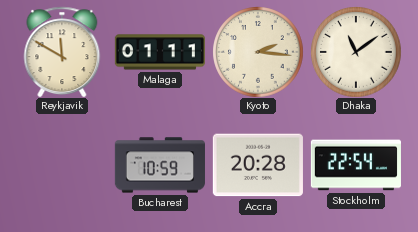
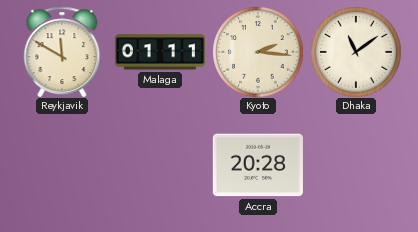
Bucharest: 10:59 -> none (160, 165)
Stockholm: 22:54 -> none (356, 165)
